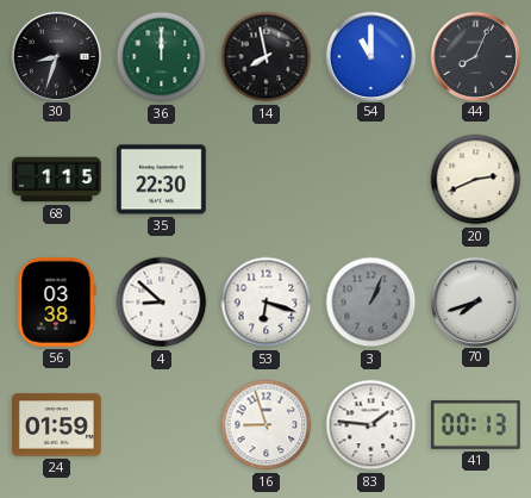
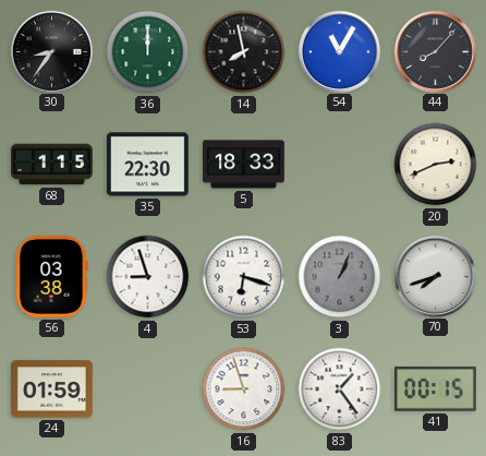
30: 8:33 -> 8:36 (51, 51)
54: 11:00 -> 11:05 (339, 51)
44: 8:04 -> 8:07 (435, 51)
5: none -> 18:33 (244, 165)
4: 8:52 -> 8:57 (148, 277)
83: 1:46 -> 1:24 (340, 389)
41: 00:13 -> 00:15 (435, 388)
